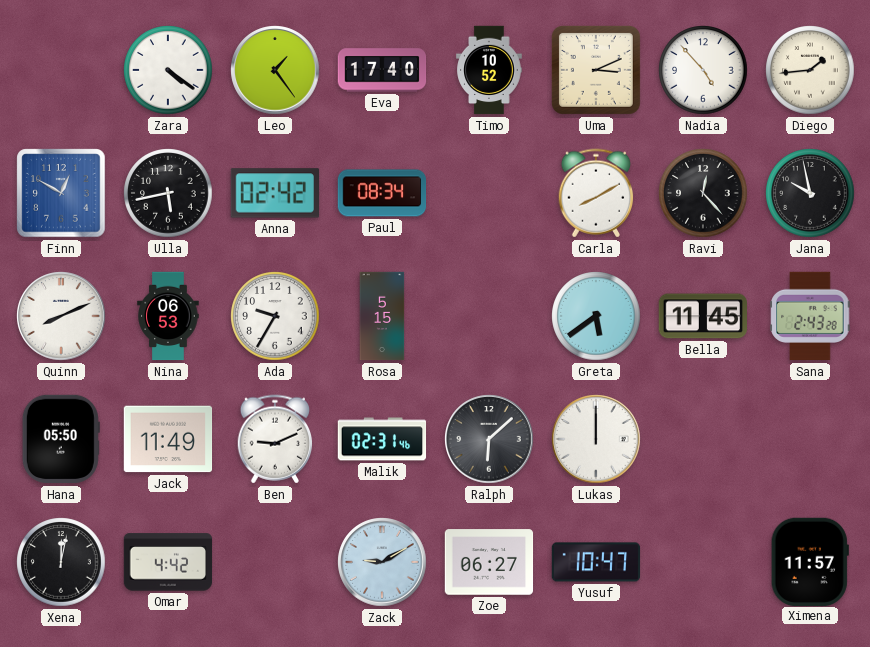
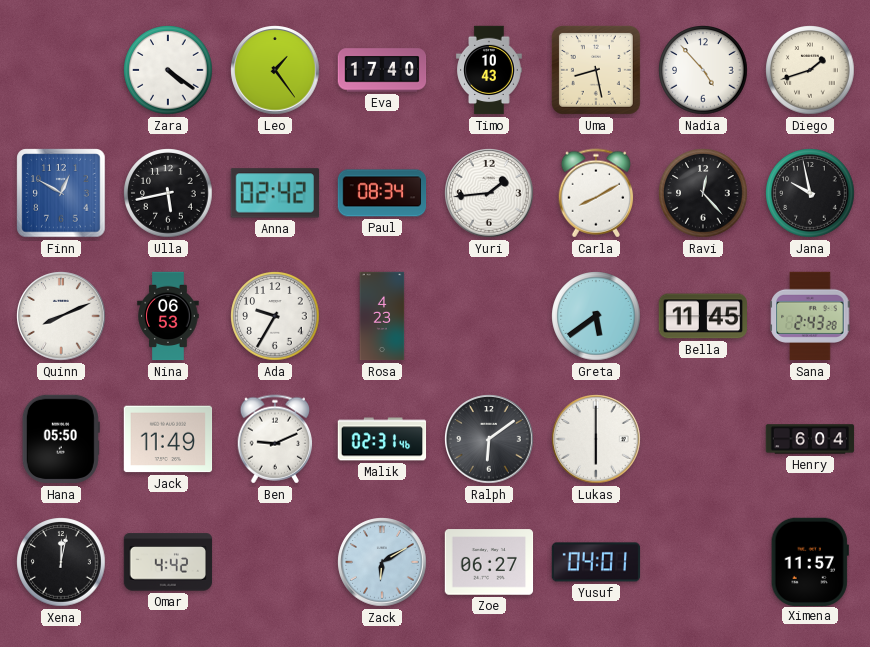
Timo: 10:52 -> 10:43 (489, 70)
Uma: 3:11 -> 8:28 (596, 70)
Diego: 1:44 -> 1:42 (810, 70)
Yuri: none -> 1:44 (489, 193)
Rosa: 5:15 -> 4:23 (382, 316)
Ralph: 6:08 -> 6:09 (489, 439)
Lukas: 12:00 -> 6:00 (596, 439)
Henry: none -> 6:04 (810, 439)
Zack: 9:10 -> 6:10 (382, 562)
Yusuf: 10:47 -> 04:01 (596, 562)
